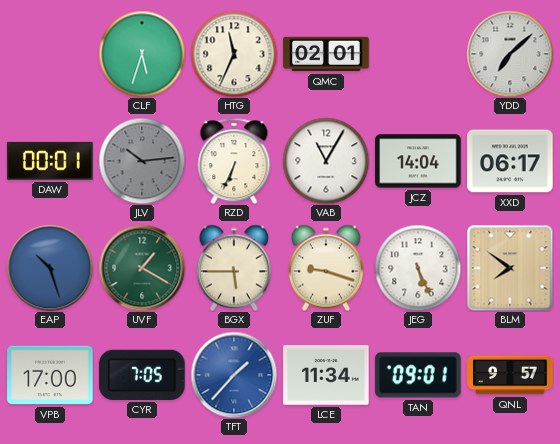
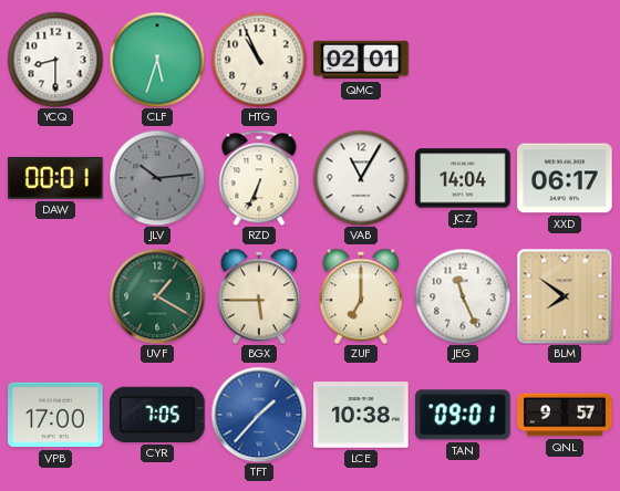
YCQ: none -> 8:30 (55, 60)
HTG: 11:34 -> 10:56 (259, 60)
YDD: 7:08 -> none (510, 54)
EAP: 10:27 -> none (50, 268)
ZUF: 9:18 -> 7:00 (361, 296)
JEG: 5:26 -> 11:26 (463, 296)
LCE: 11:34 -> 10:38 (361, 415)
